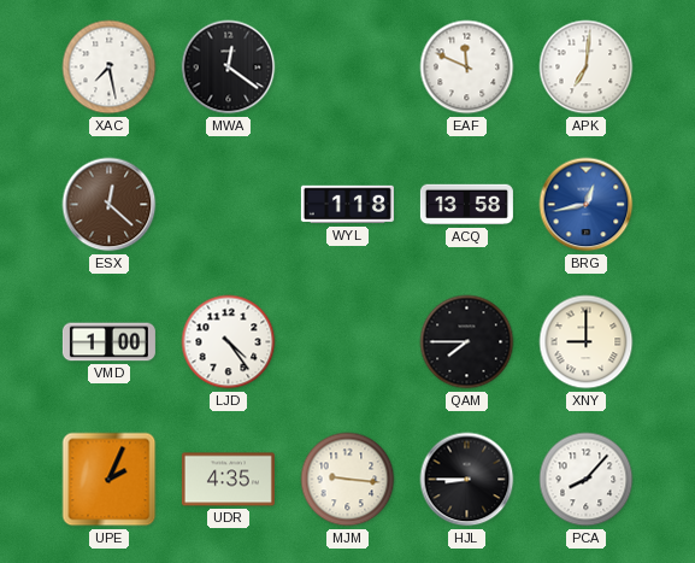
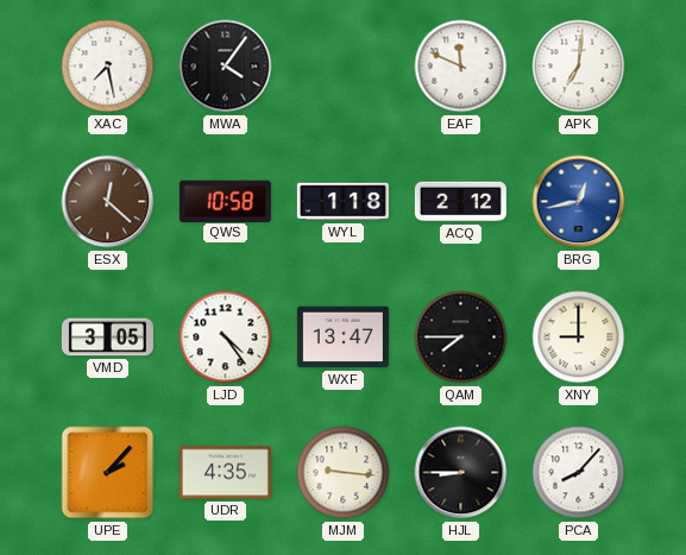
MWA: 12:21 -> 4:06 (226, 67)
QWS: none -> 10:58 (225, 201)
ACQ: 13:58 -> 2:12 (460, 202)
VMD: 1:00 -> 3:05 (107, 338)
WXF: none -> 13:47 (342, 338)
UPE: 2:04 -> 2:07 (108, 473)
